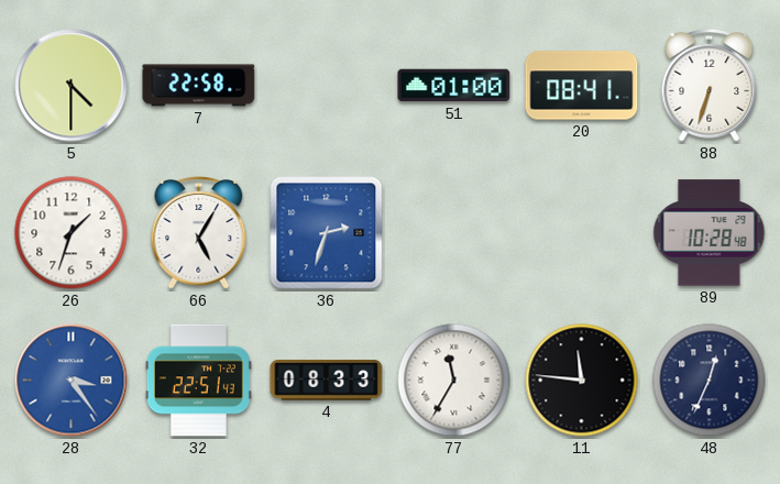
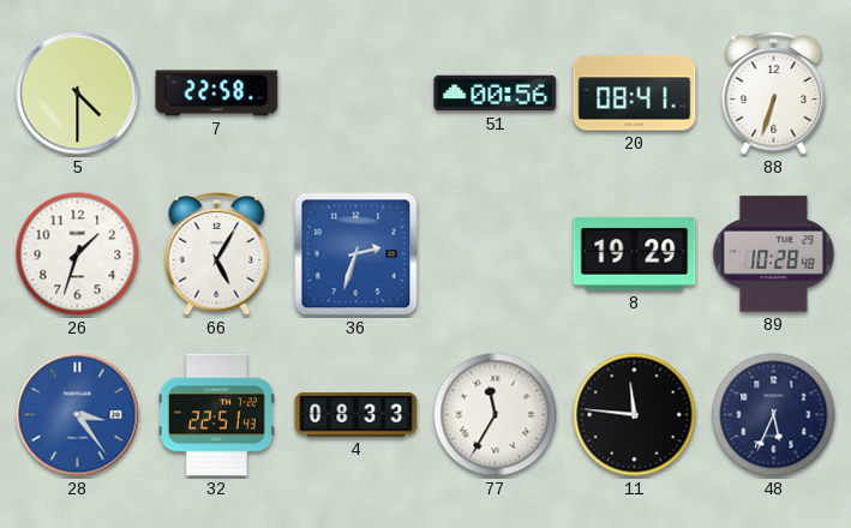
51: 01:00 -> 00:56 (496, 94)
8: none -> 19:29 (635, 254)
48: 12:34 -> 5:34 (774, 415)
